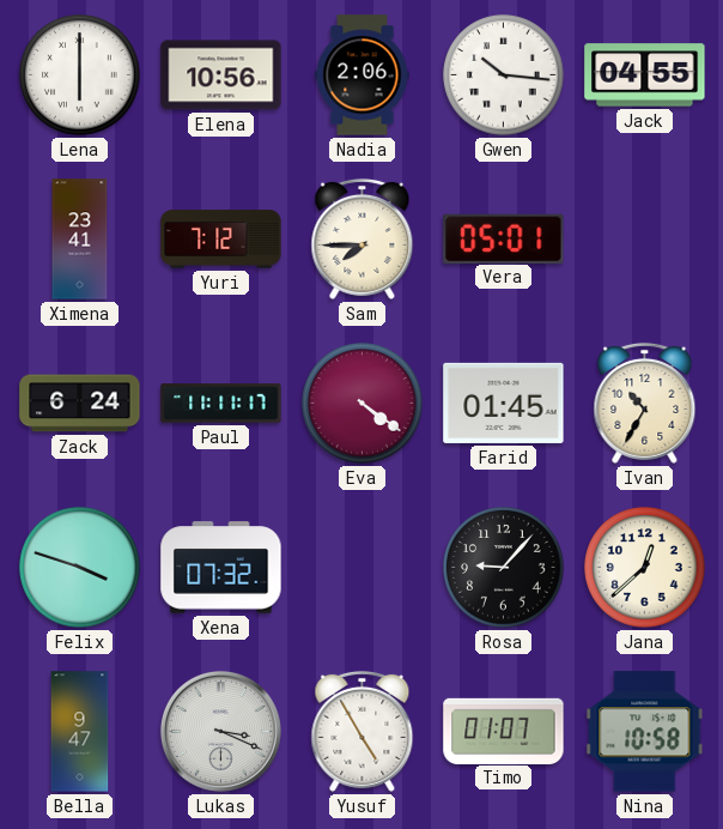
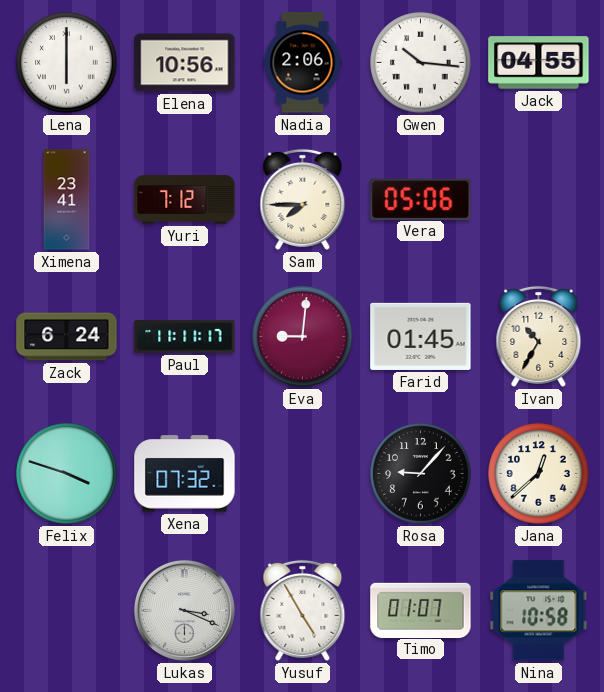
Vera: 05:01 -> 05:06 (421, 199)
Eva: 4:21 -> 9:01 (303, 337)
Bella: 9:47 -> none (80, 732)
